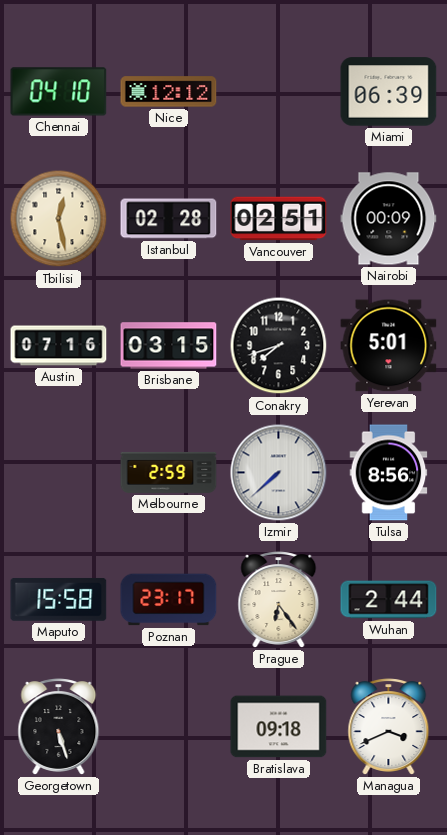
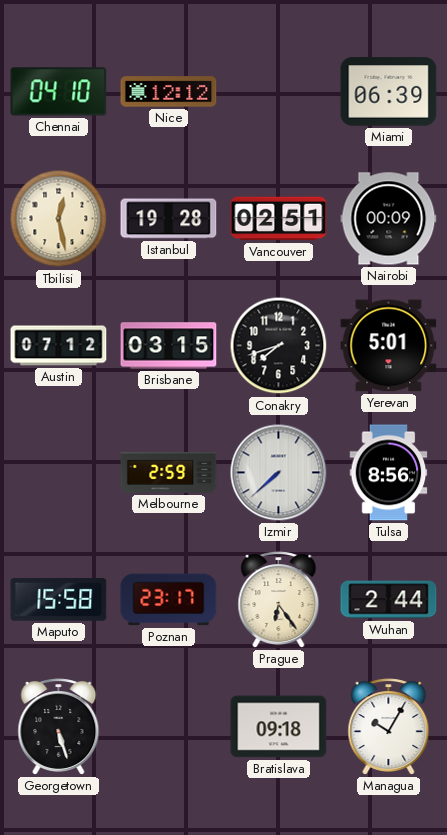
Istanbul: 02:28 -> 19:28 (169, 219)
Austin: 07:16 -> 07:12 (59, 346)
Managua: 3:41 -> 10:05 (389, 727)
